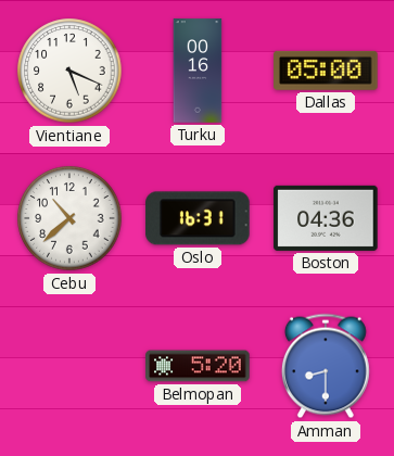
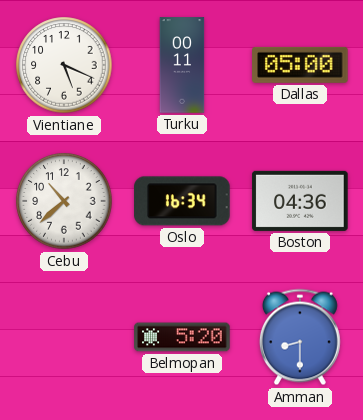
Turku: 00:16 -> 00:11 (182, 65)
Oslo: 16:31 -> 16:34 (182, 201)
